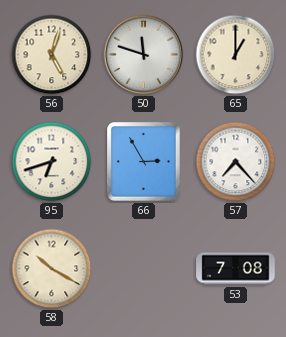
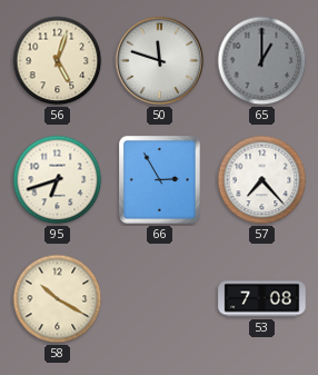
65 dial: cream -> grey (262, 61)
